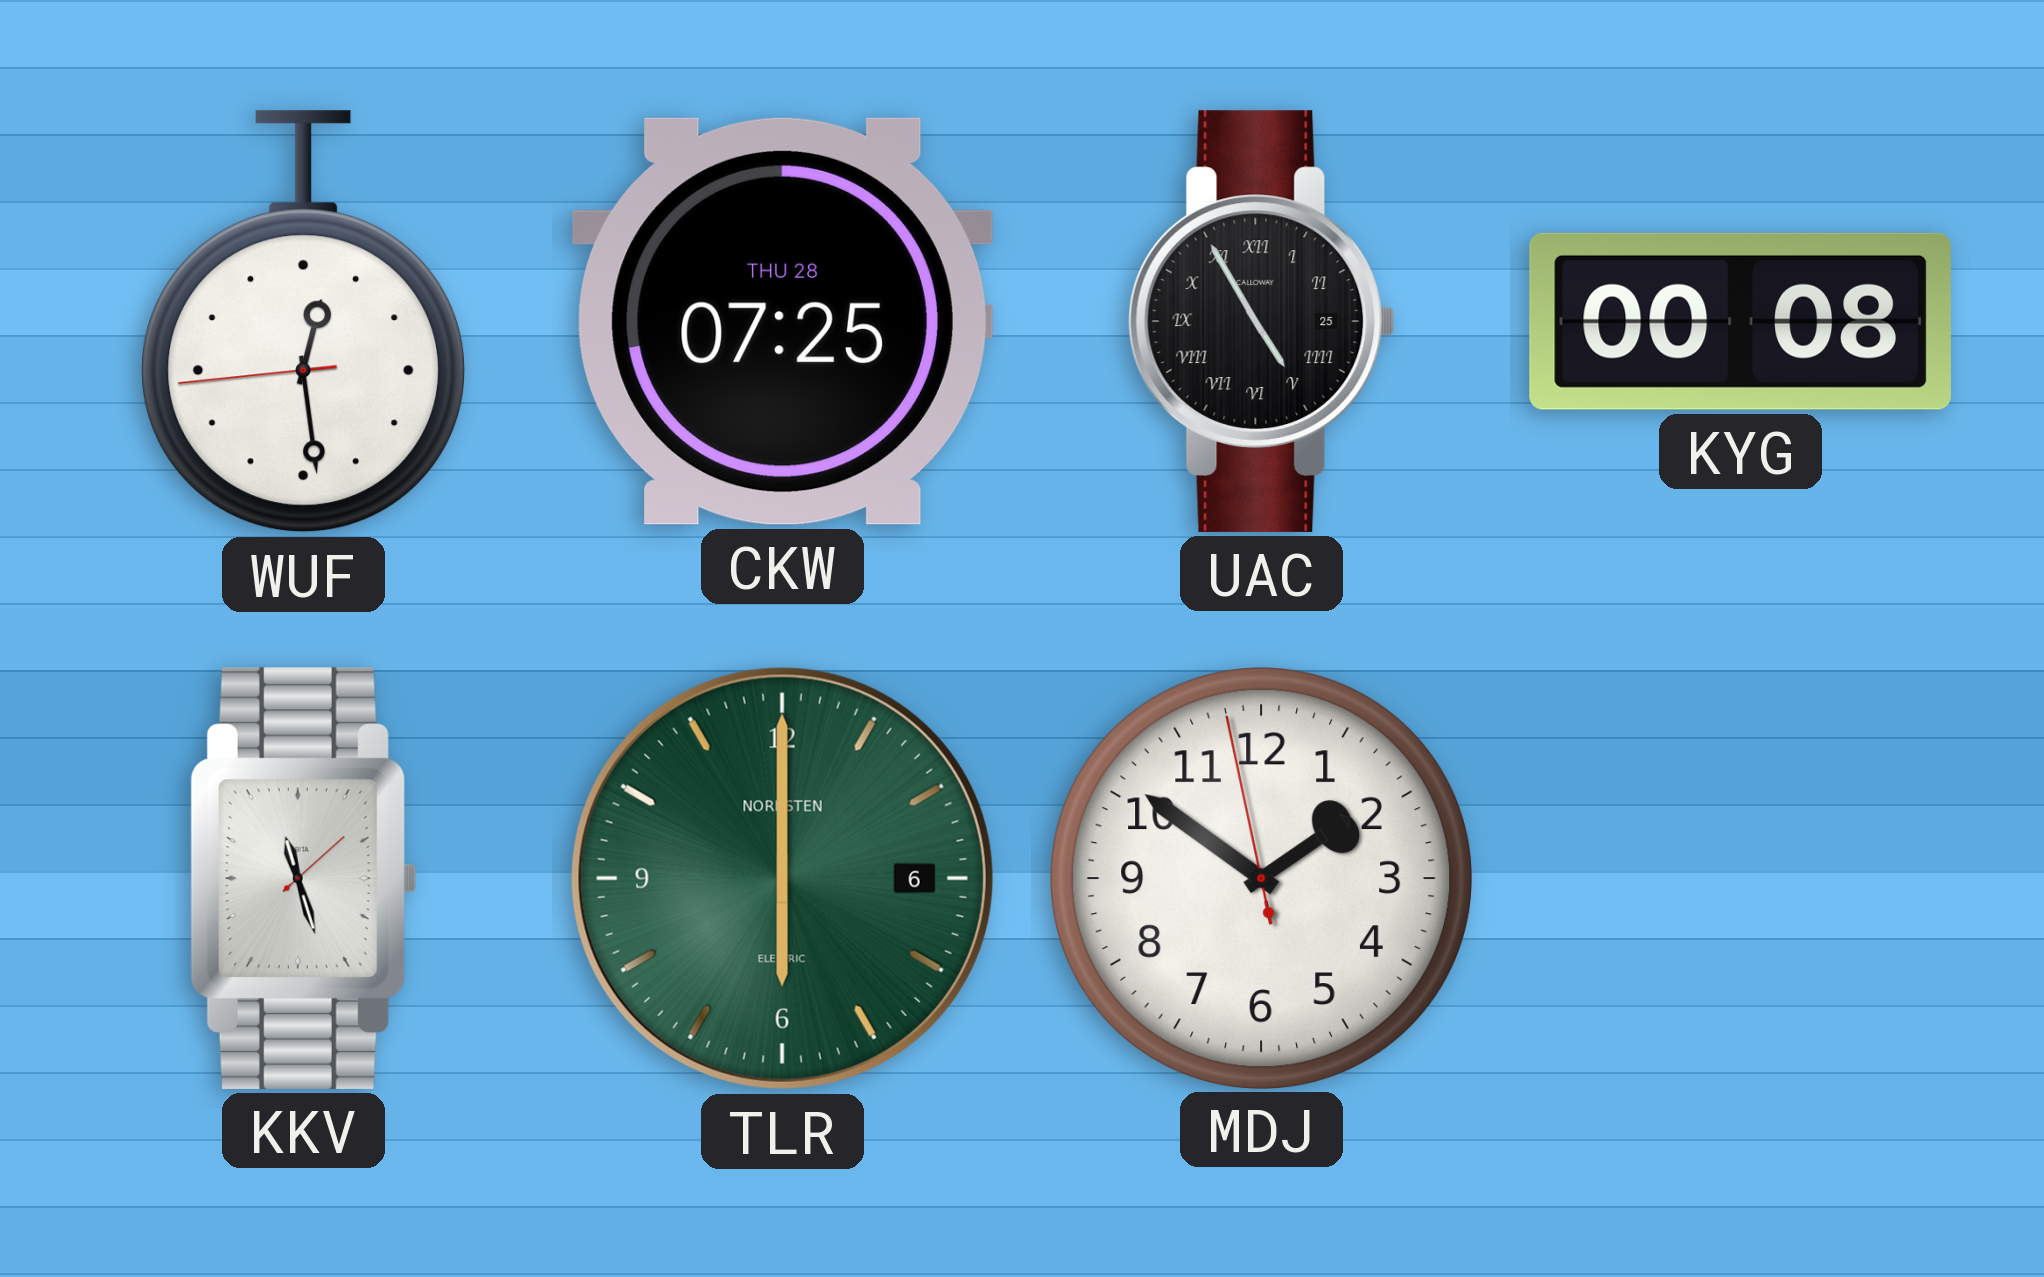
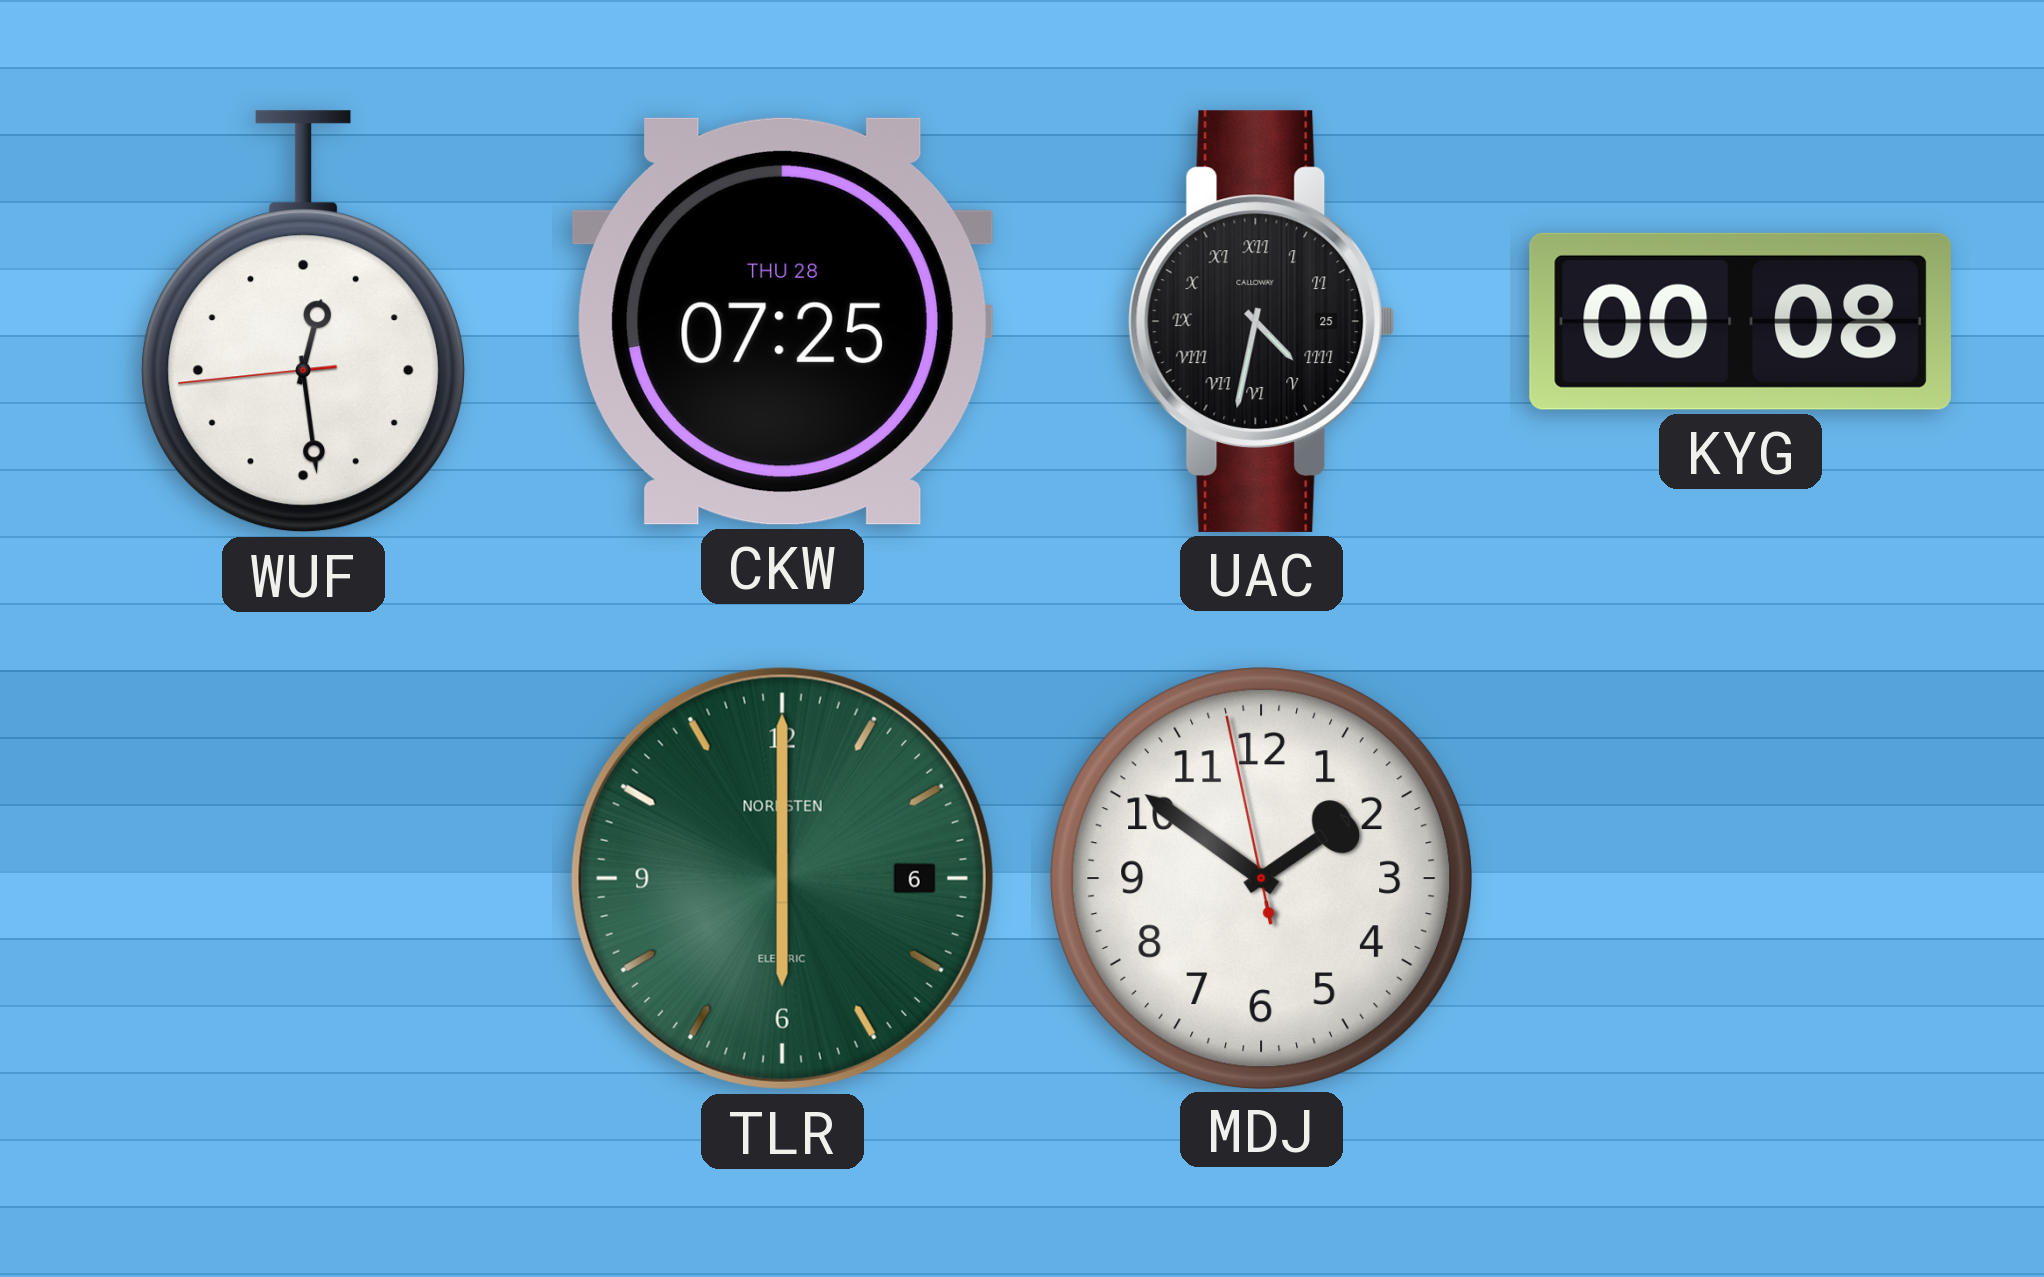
UAC: 4:55 -> 4:32 (1262, 321)
KKV: 11:27 -> none (303, 878)
